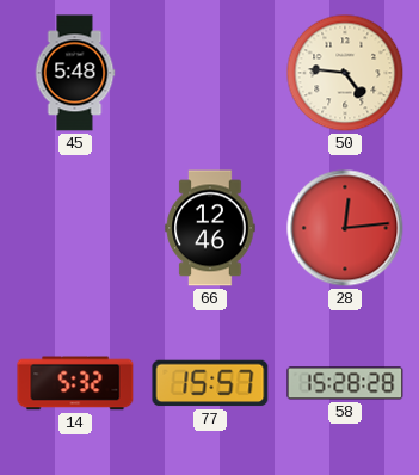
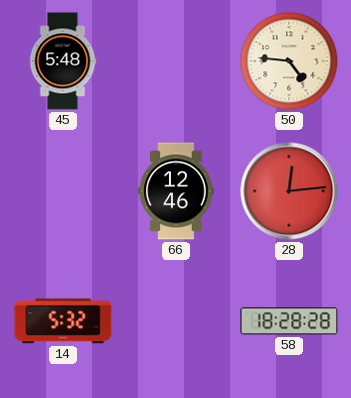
77: 15:57 -> none (210, 383)
58: 15:28 -> 18:28 (289, 321)
